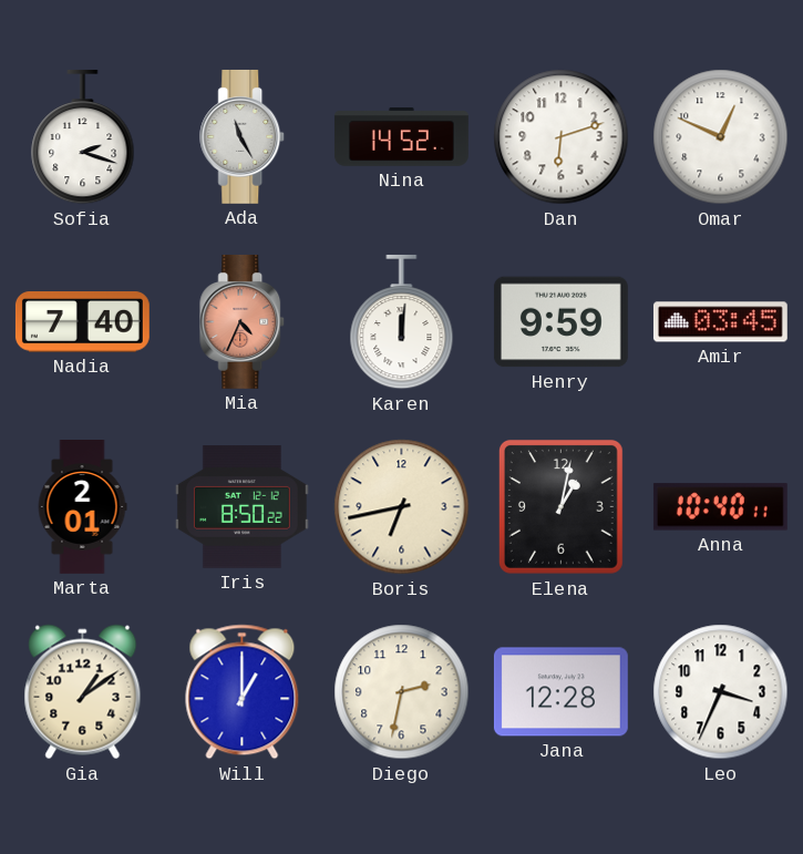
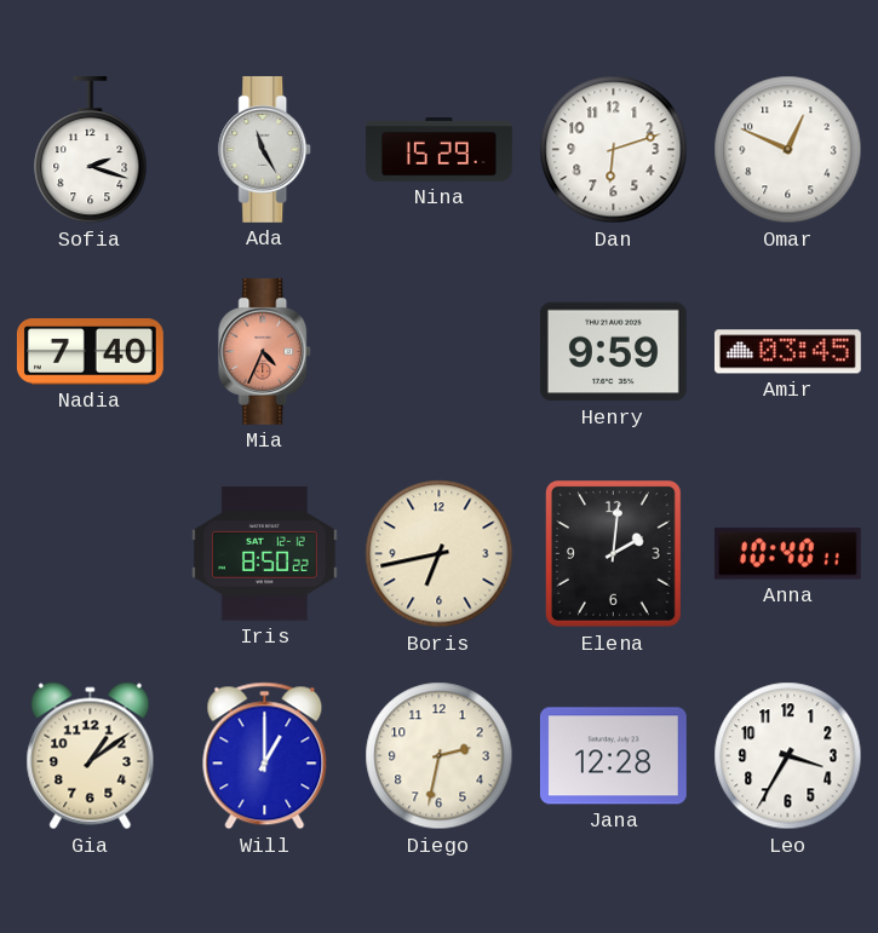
Nina: 14:52 -> 15:29 (438, 150)
Karen: 12:01 -> none (402, 322)
Marta: 2:01 -> none (82, 507)
Elena: 1:02 -> 2:01 (613, 553)
Leo: 3:34 -> 3:35 (788, 756)
